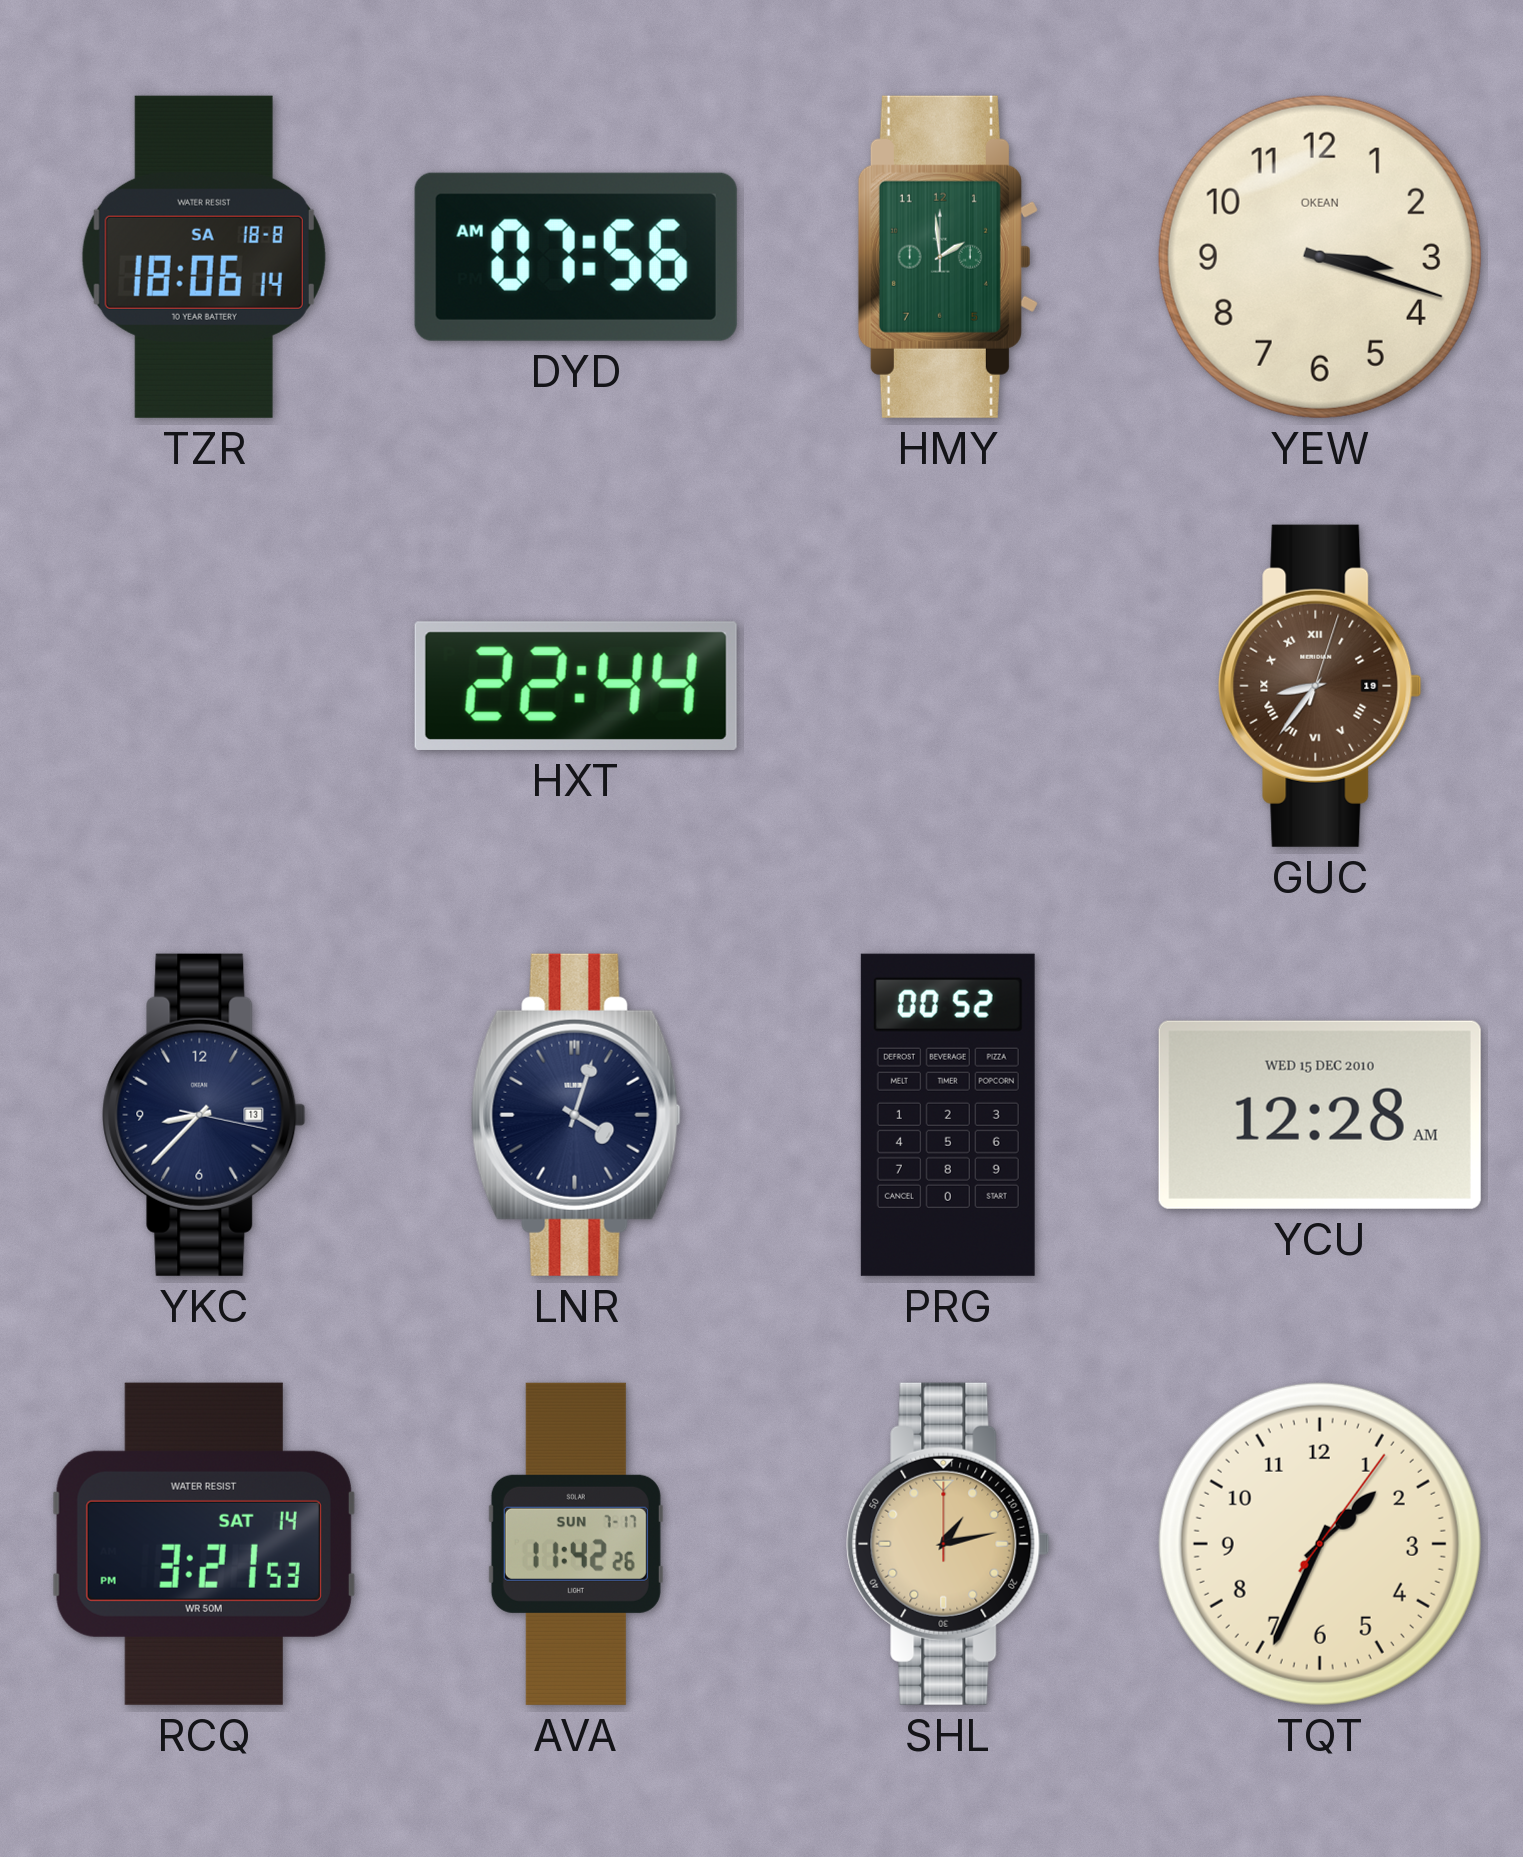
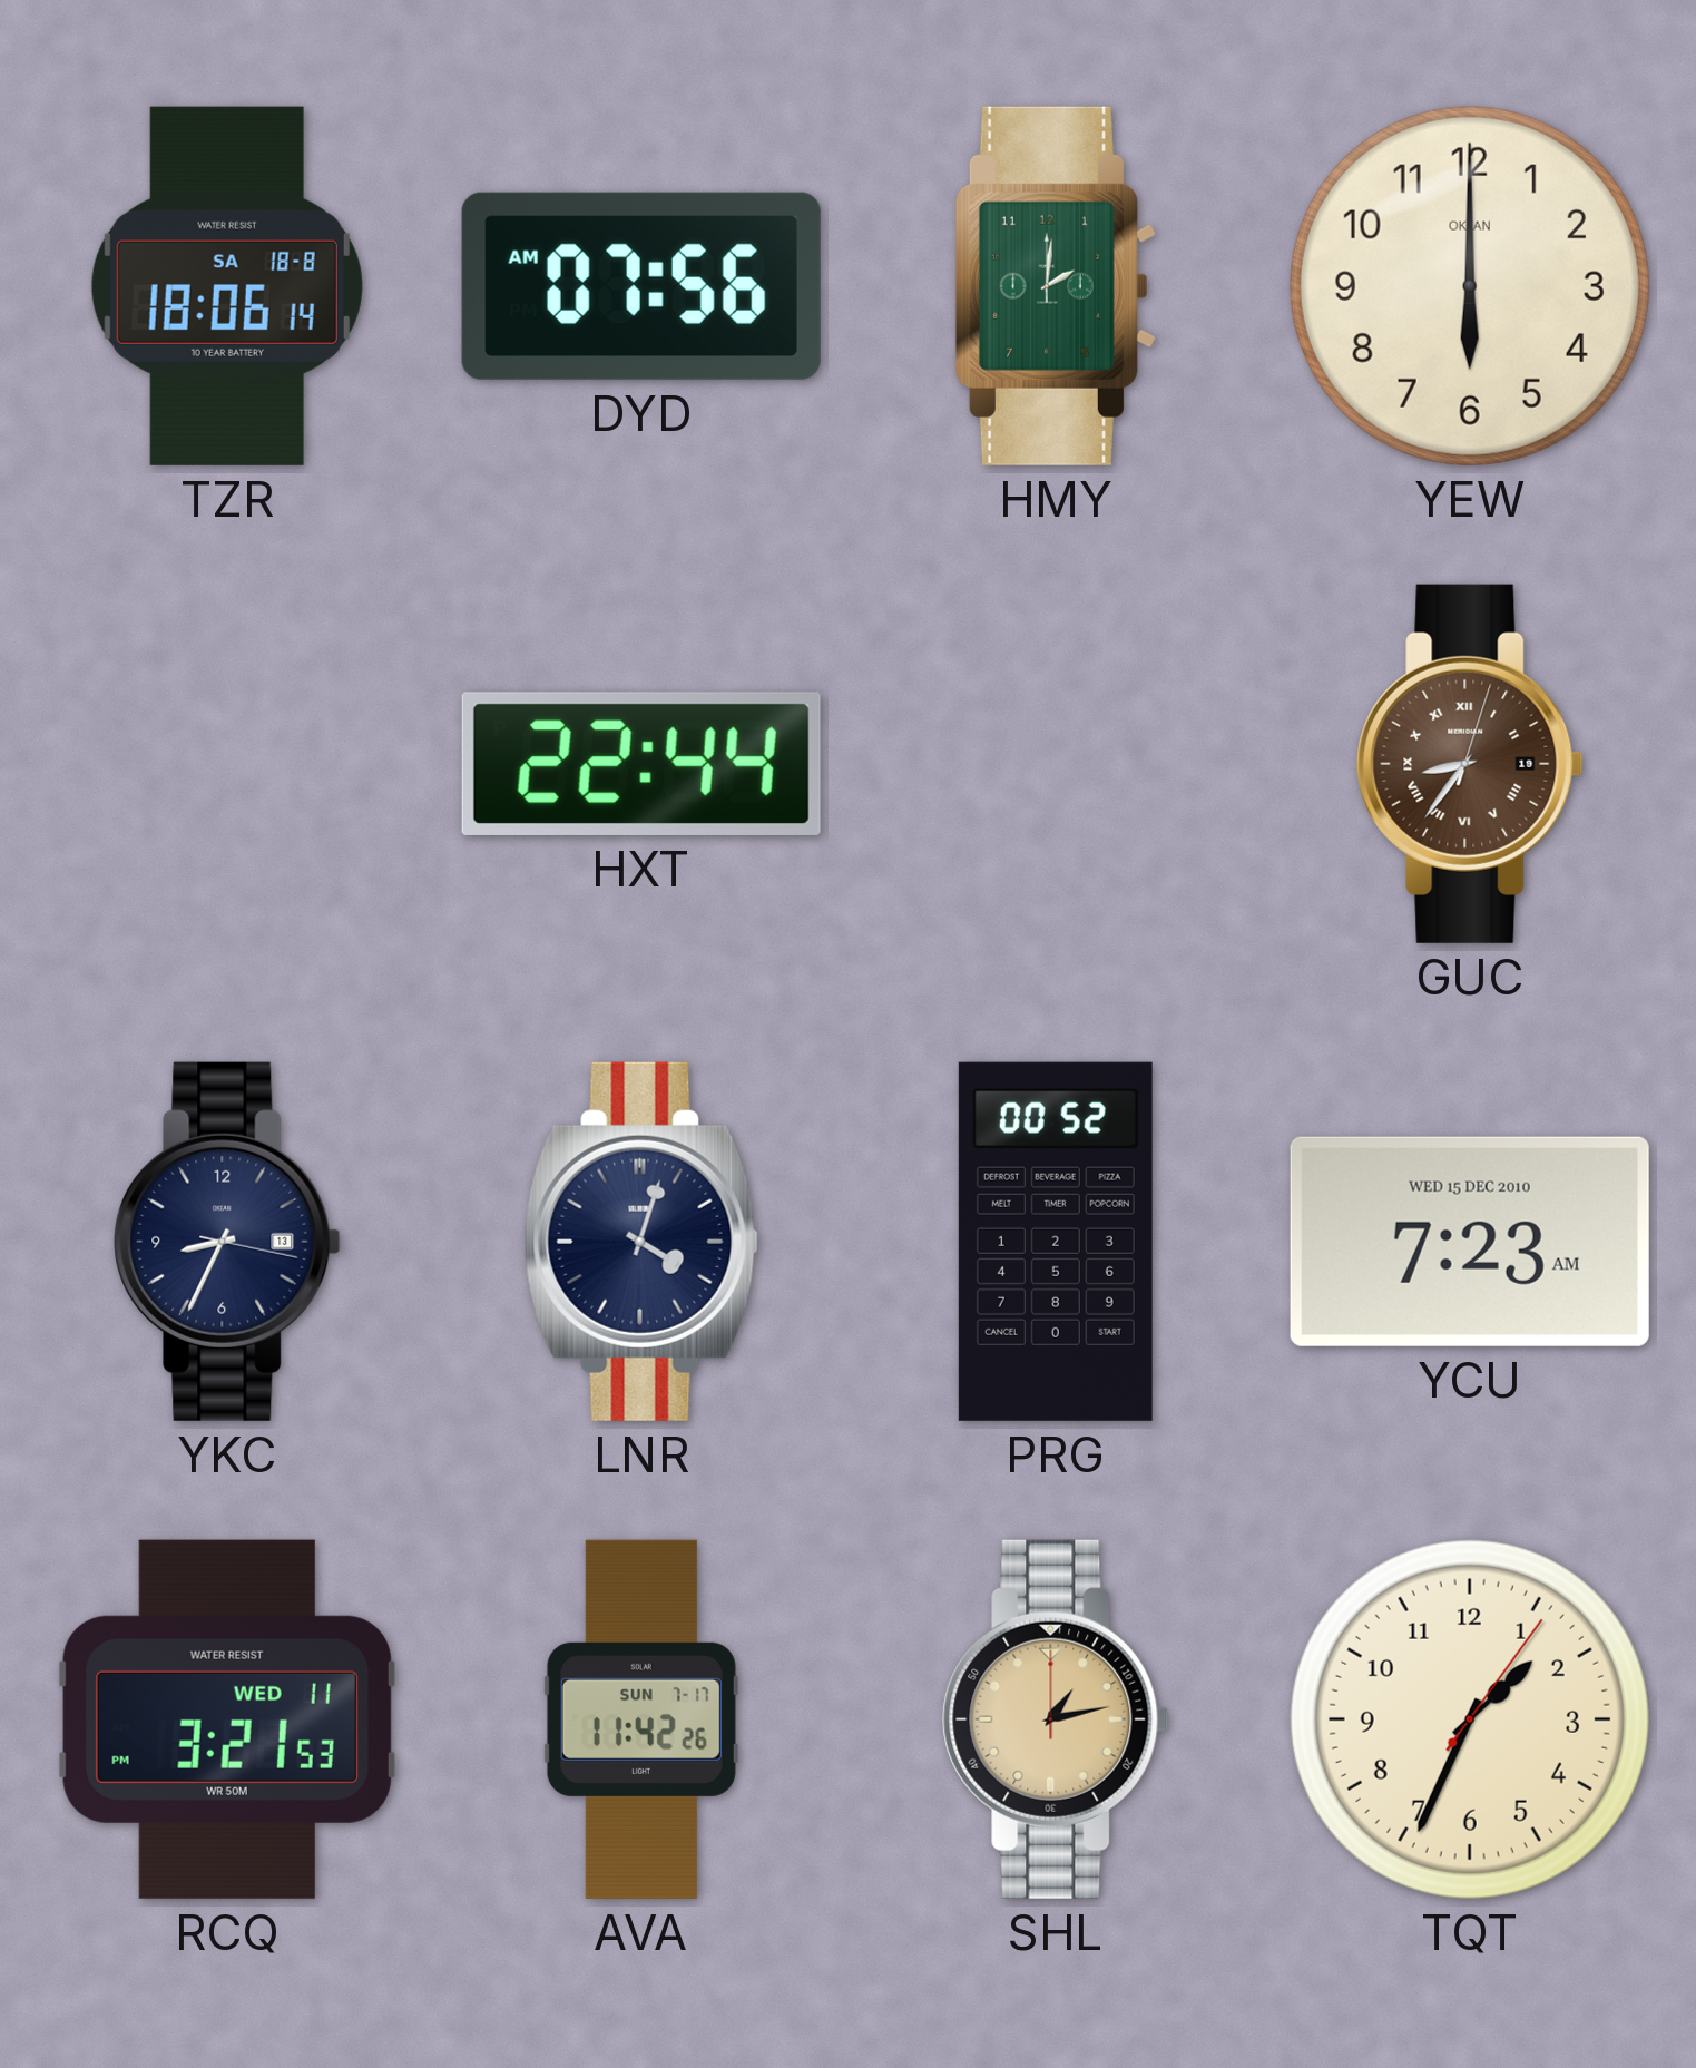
HMY: 1:59 -> 2:01 (1056, 286)
YEW: 3:18 -> 6:00 (1470, 286)
YKC: 8:37 -> 8:34 (227, 1242)
YCU: 12:28 -> 7:23 (1470, 1242)
RCQ date: SAT 14 -> WED 11 (227, 1719)
